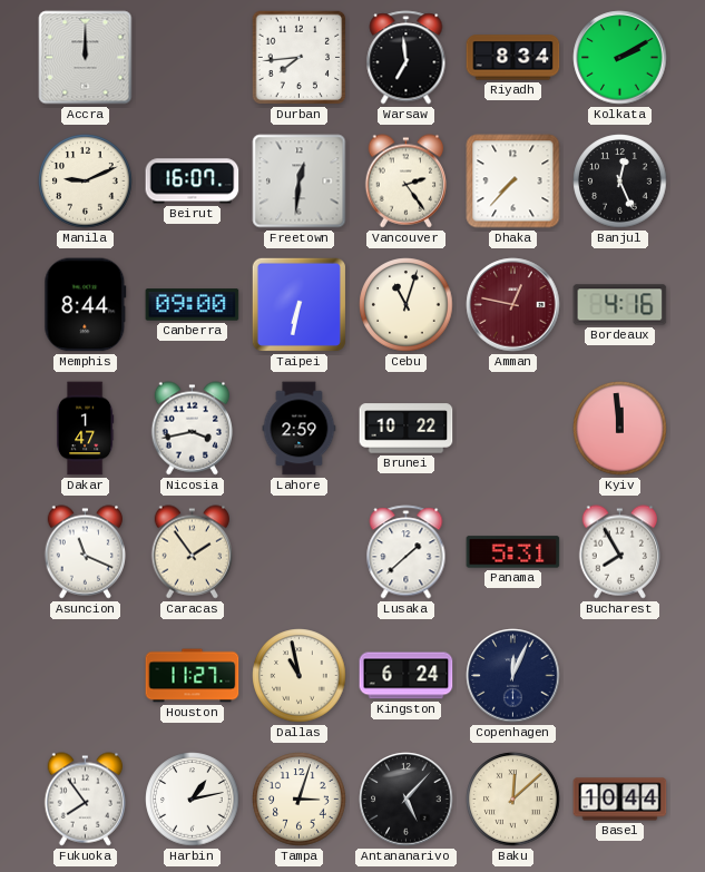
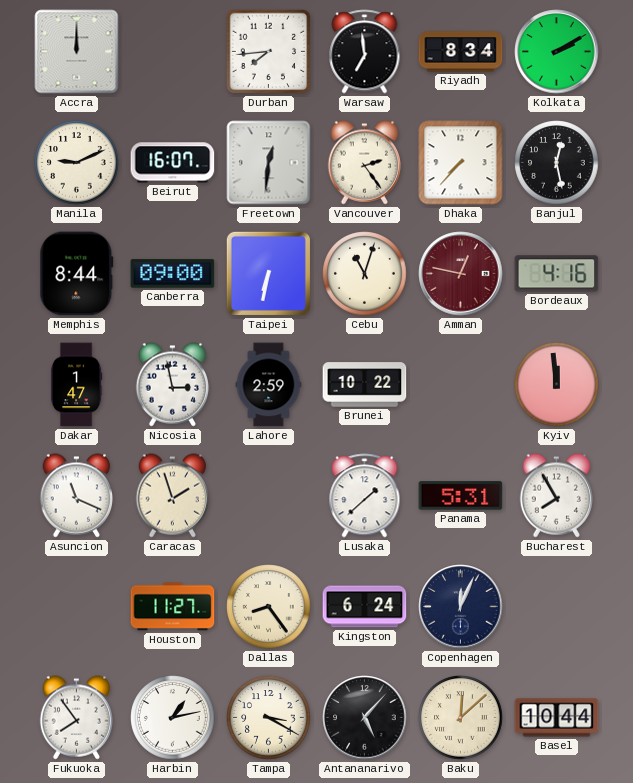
Banjul: 12:26 -> 12:28 (557, 163)
Nicosia: 3:43 -> 2:58 (173, 385)
Caracas: 1:54 -> 1:57 (173, 496)
Dallas: 10:58 -> 8:24 (269, 607)
Tampa: 3:03 -> 3:20 (269, 718)
